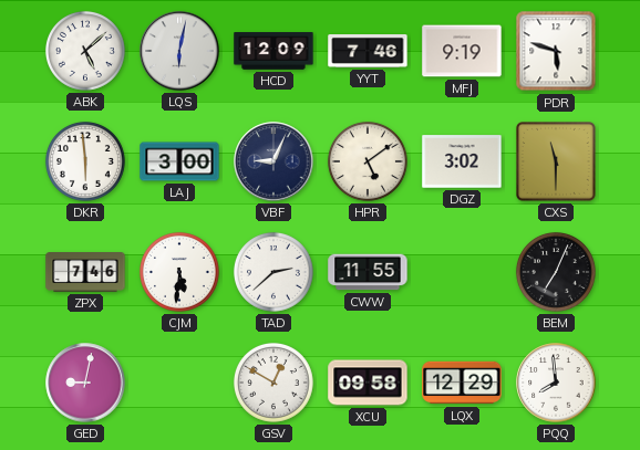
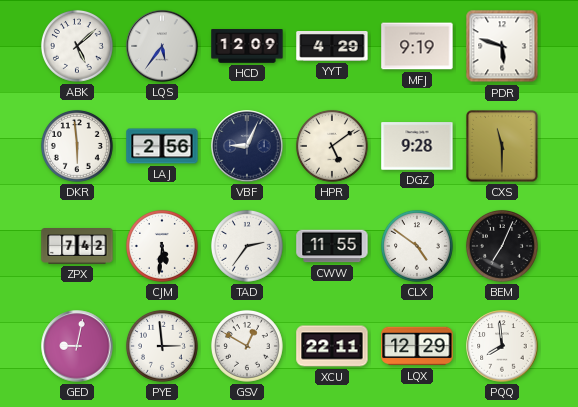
LQS: 6:02 -> 5:36 (162, 46)
YYT: 7:46 -> 4:29 (332, 47)
LAJ: 3:00 -> 2:56 (162, 146)
DGZ: 3:02 -> 9:28 (417, 146)
ZPX: 7:46 -> 7:42 (77, 247)
TAD: 2:38 -> 2:36 (247, 246)
CLX: none -> 4:51 (417, 246)
PYE: none -> 2:59 (162, 346)
XCU: 09:58 -> 22:11 (332, 346)
